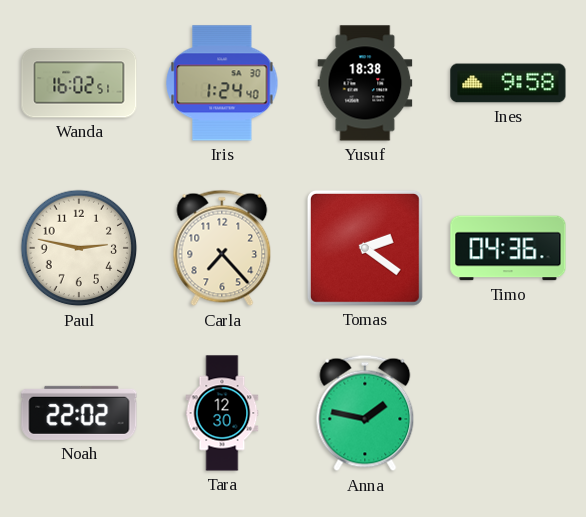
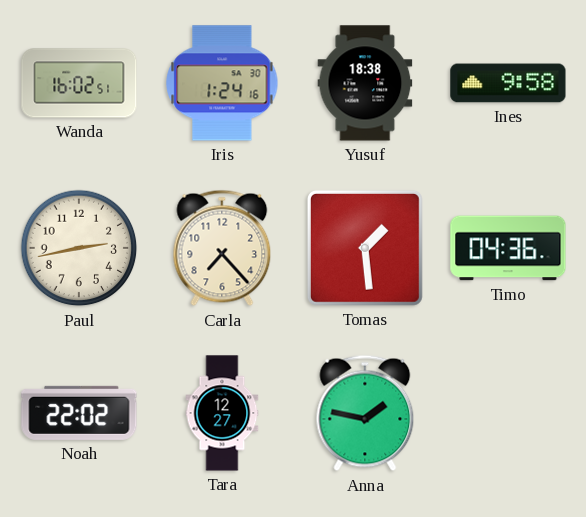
Iris: 1:24:40 -> 1:24:16 (222, 83)
Paul: 2:47 -> 2:43 (79, 248)
Tomas: 2:21 -> 1:29 (365, 248)
Tara: 12:30 -> 12:27 (222, 413)
